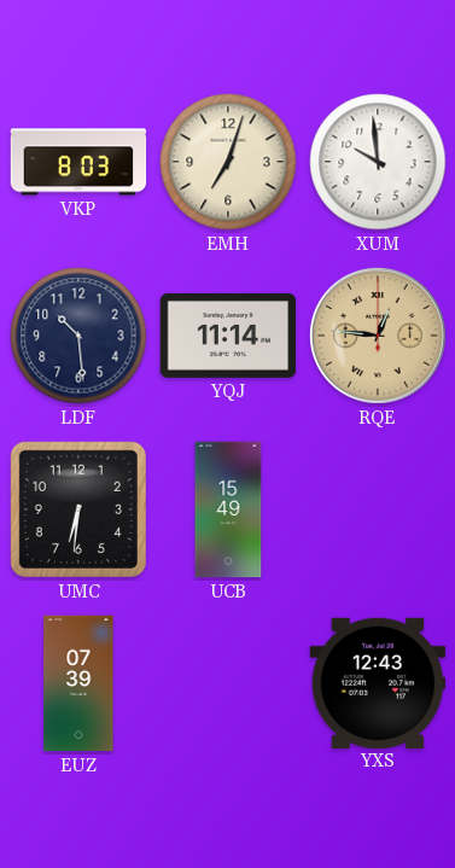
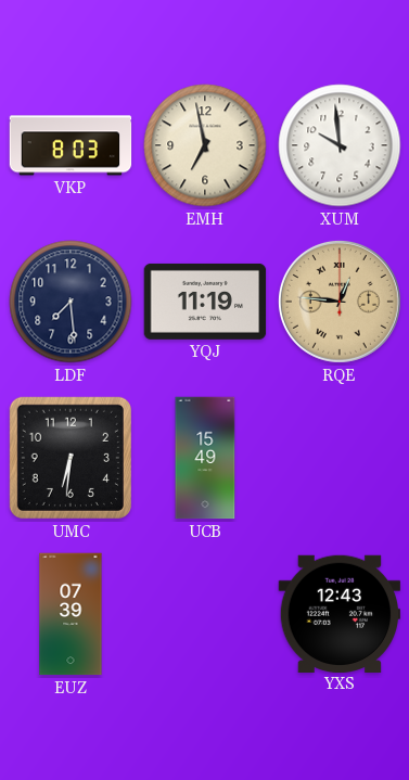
EMH: 7:03 -> 6:58 (205, 145)
LDF: 10:29 -> 7:29 (71, 302)
YQJ: 11:14 -> 11:19 (205, 302)
